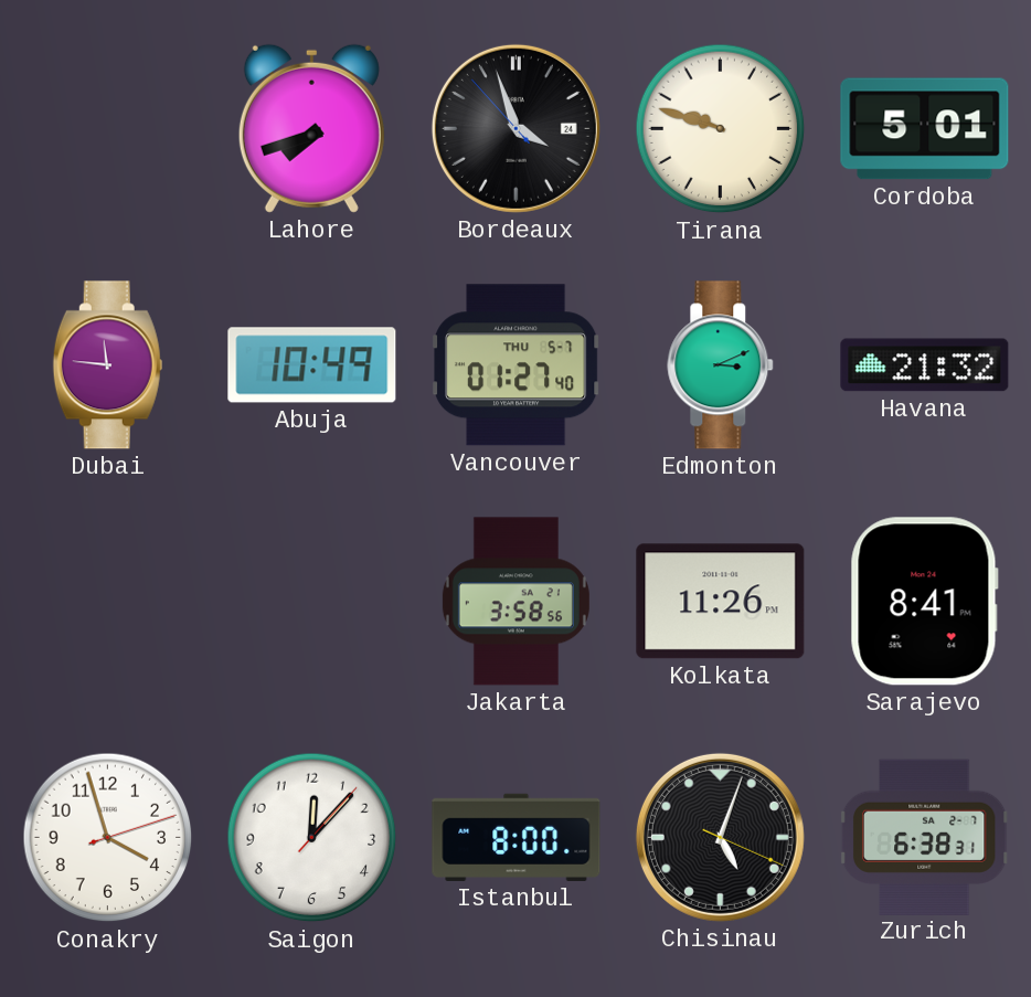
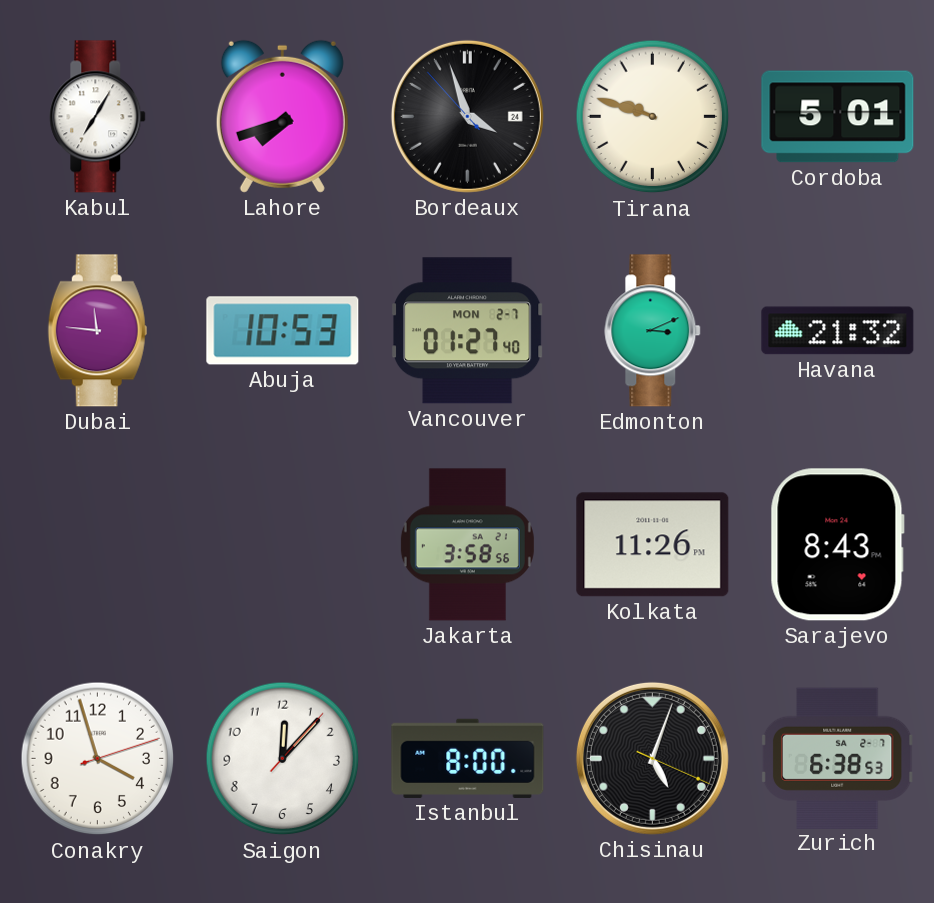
Kabul: none -> 7:05 (98, 117)
Abuja: 10:49 -> 10:53 (283, 331)
Vancouver date: THU 5-7 -> MON 2-7 (469, 331)
Sarajevo: 8:41 -> 8:43 (837, 545)
Zurich: 6:38:31 -> 6:38:53 (837, 758)
